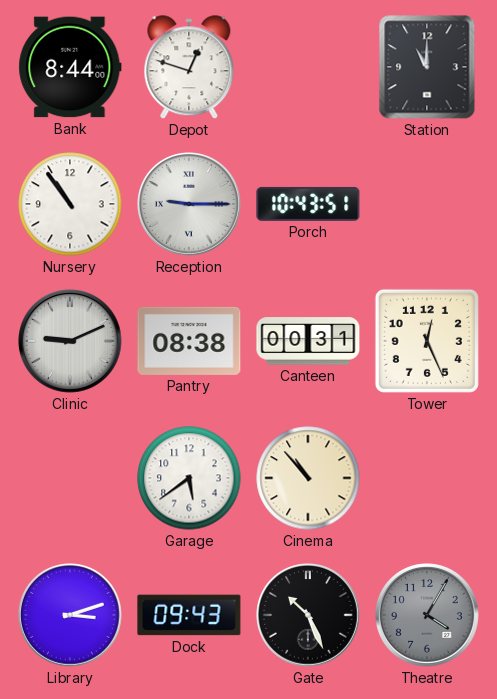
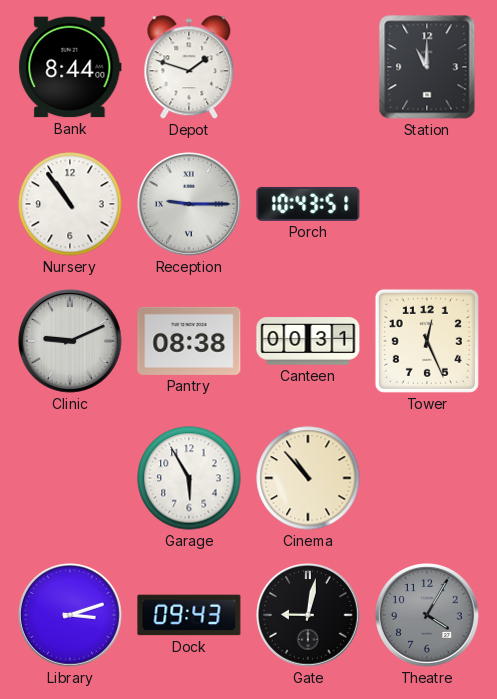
Depot: 12:48 -> 1:48 (189, 68)
Garage: 5:39 -> 5:55 (189, 478)
Gate: 10:26 -> 9:02 (309, 616)
